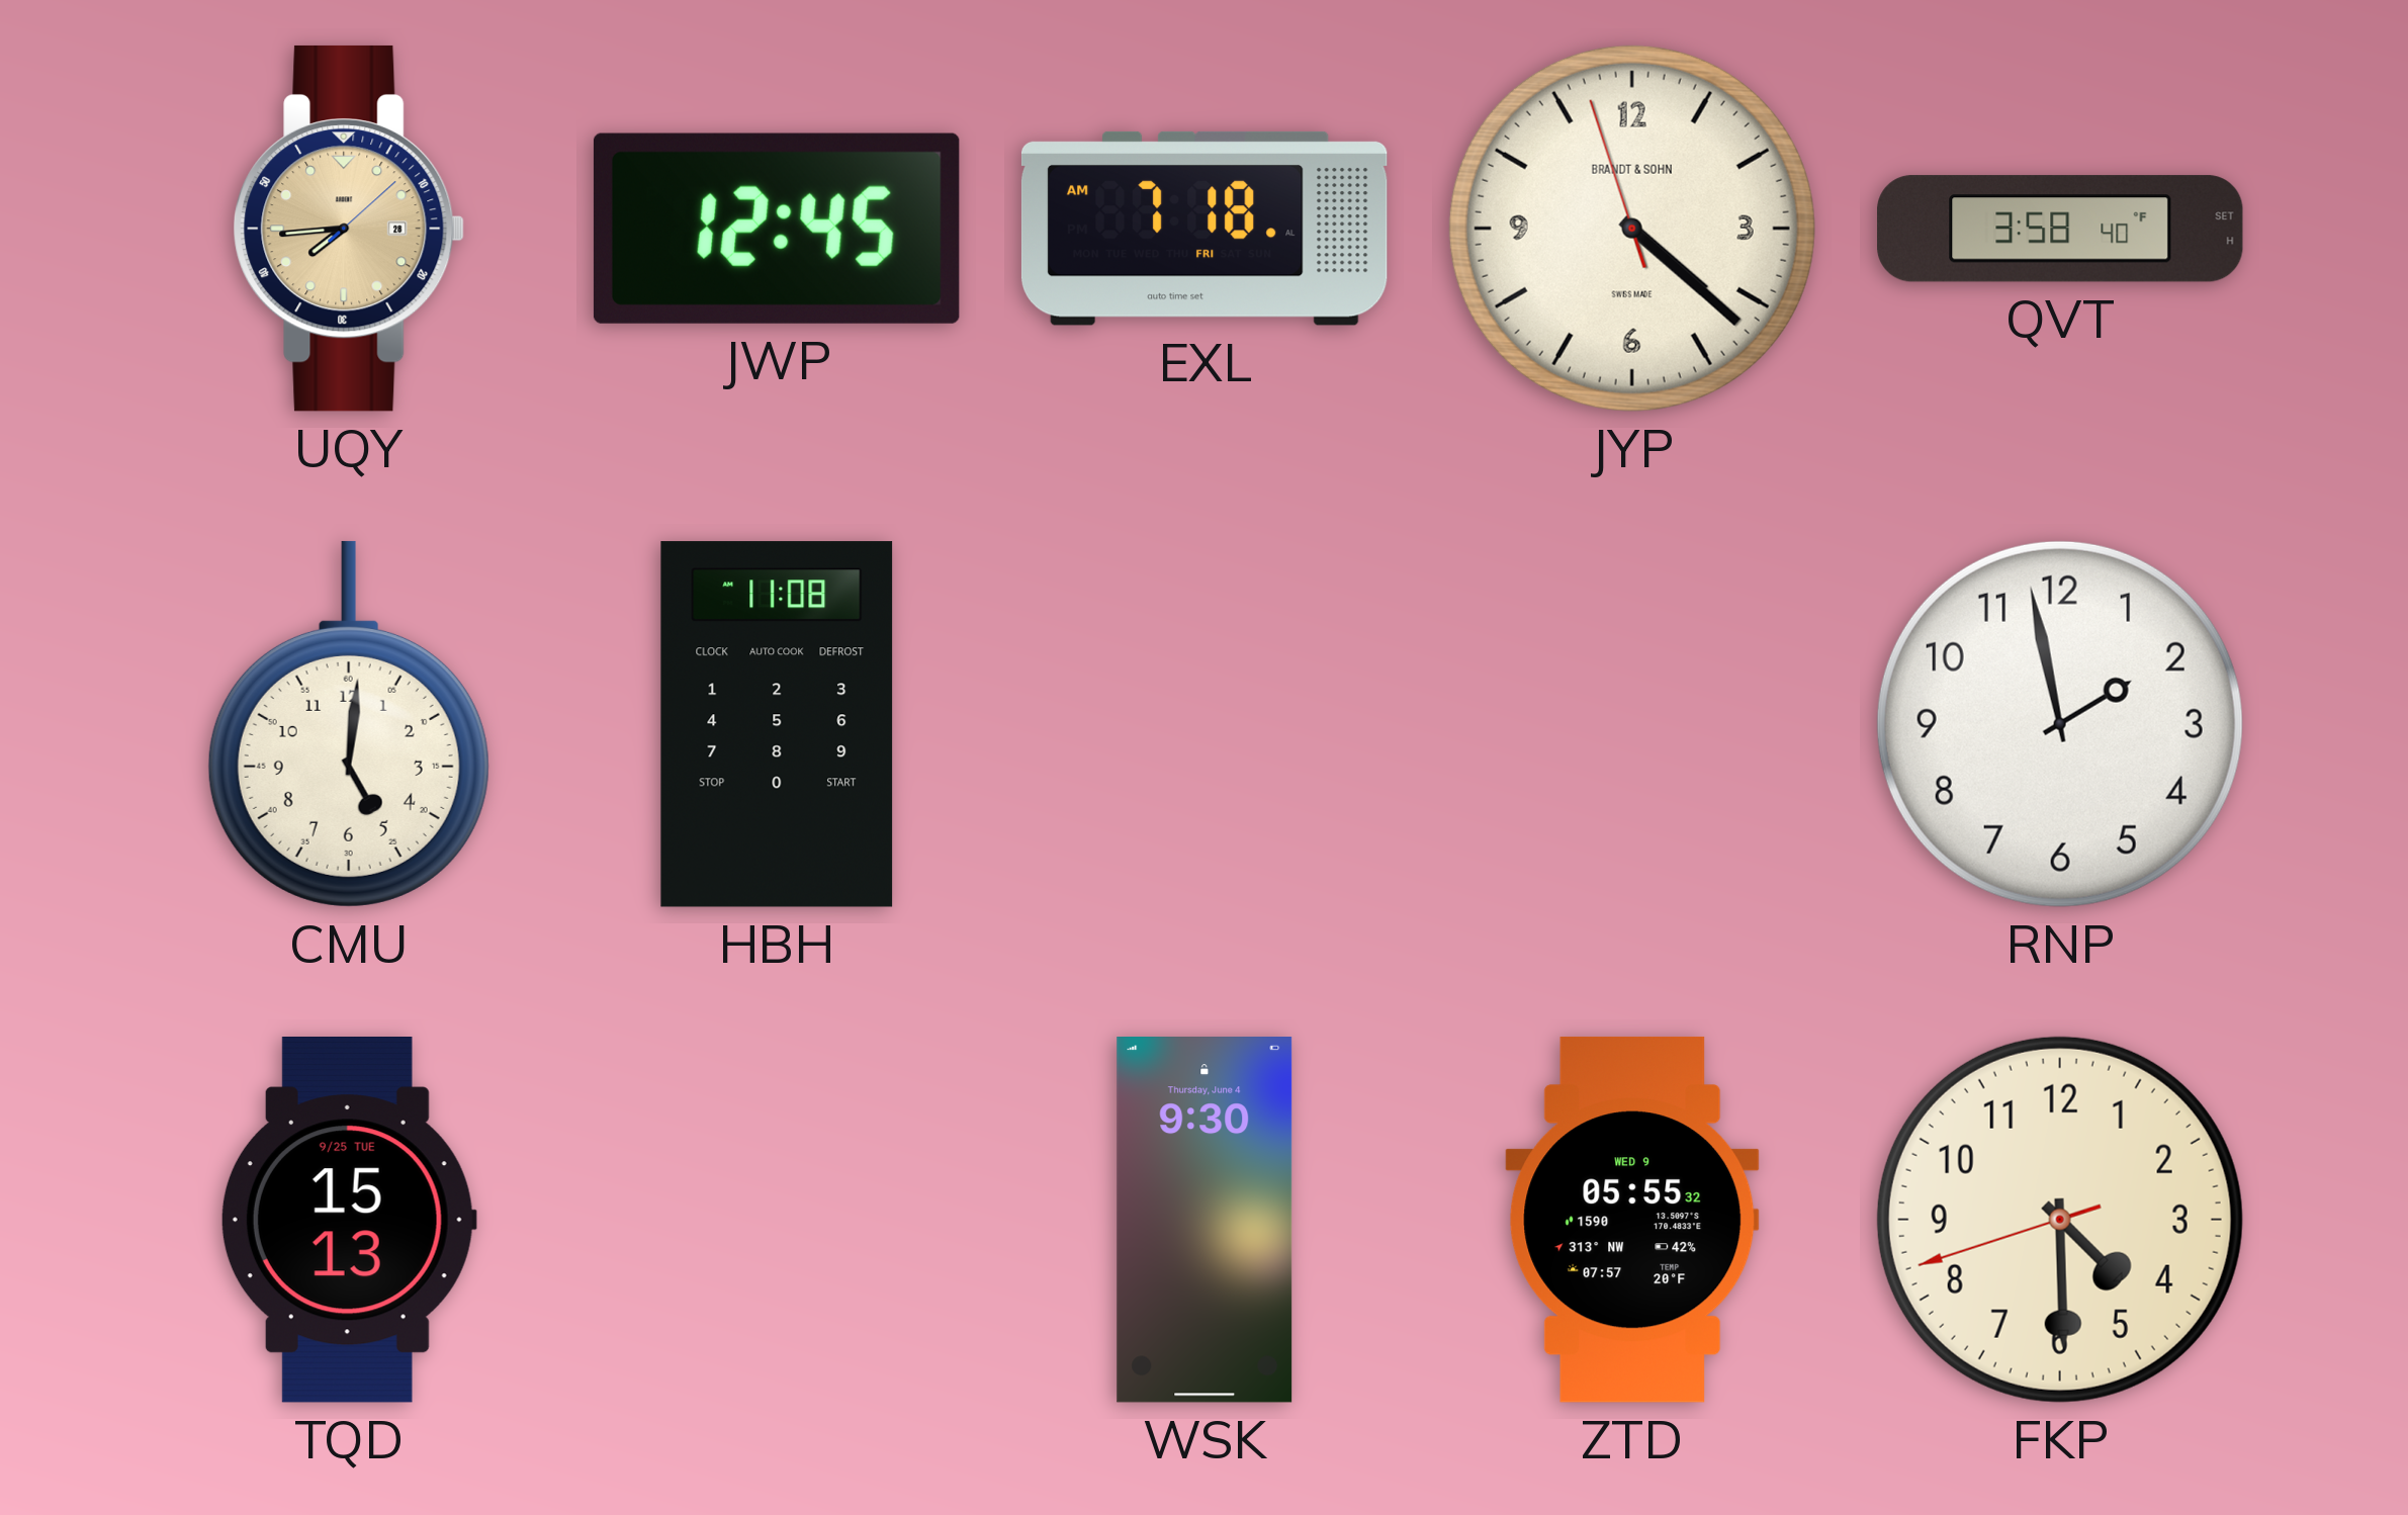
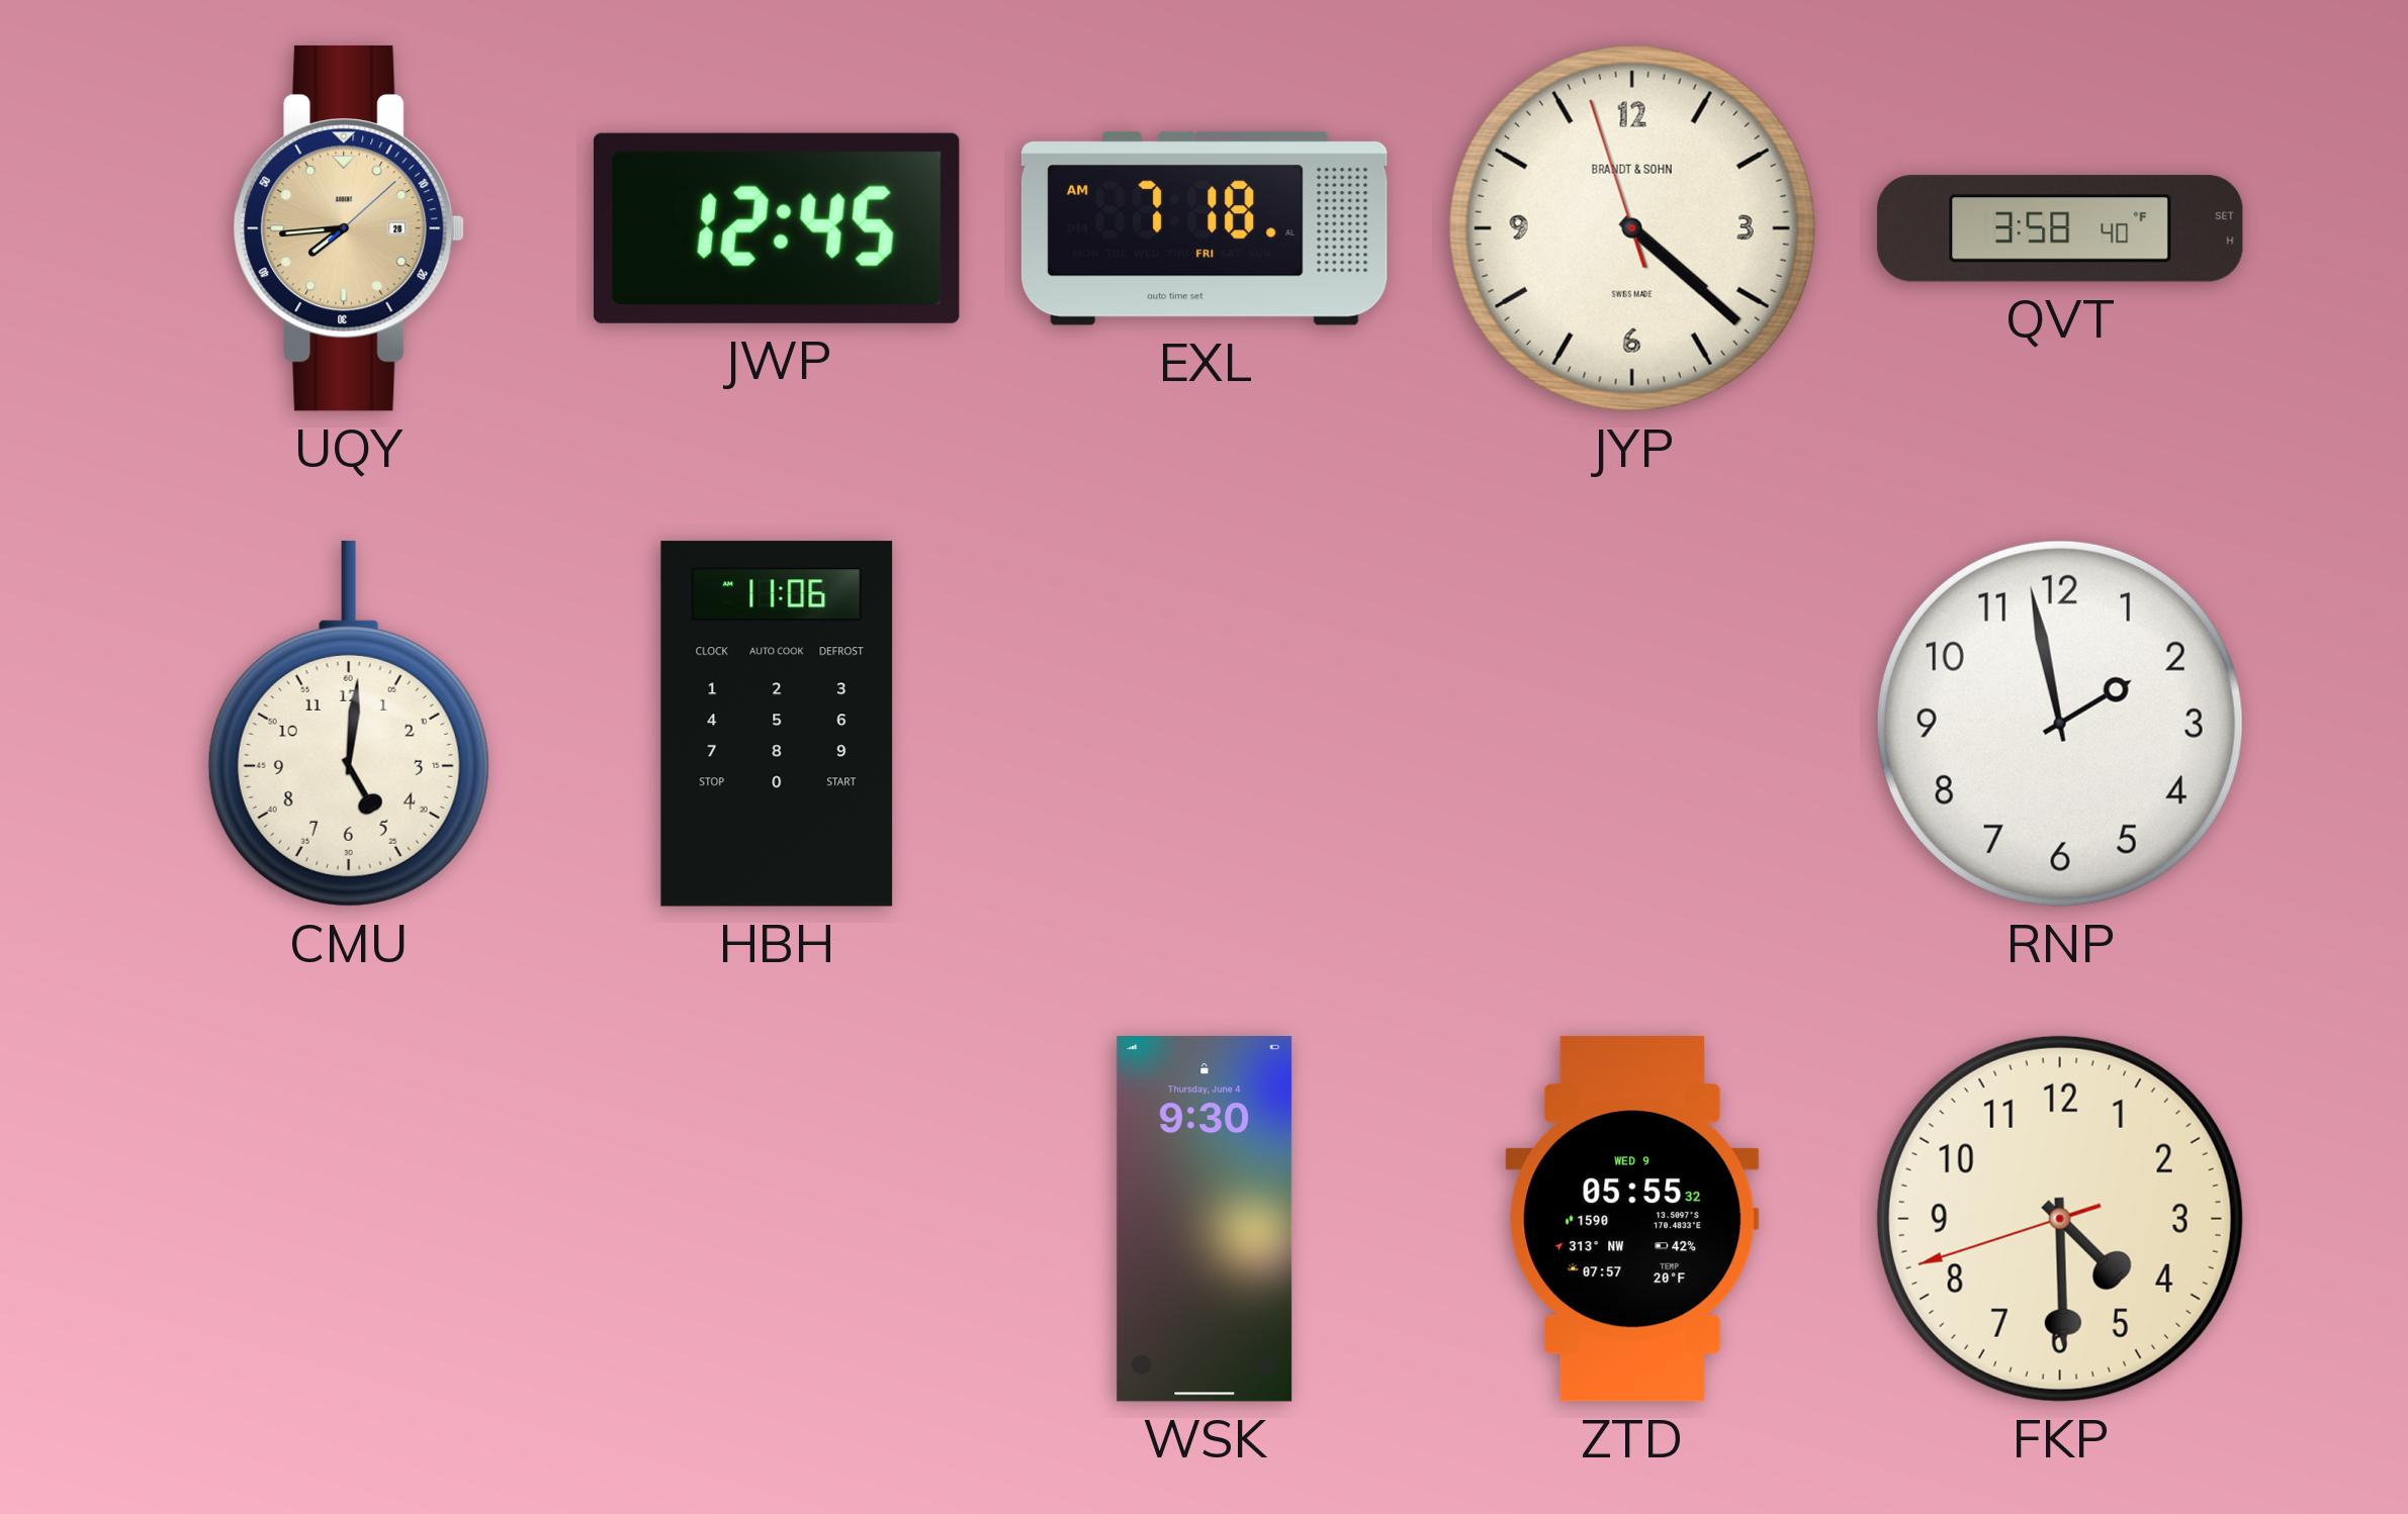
HBH: 11:08 -> 11:06 (777, 724)
TQD: 15:13 -> none (349, 1221)
